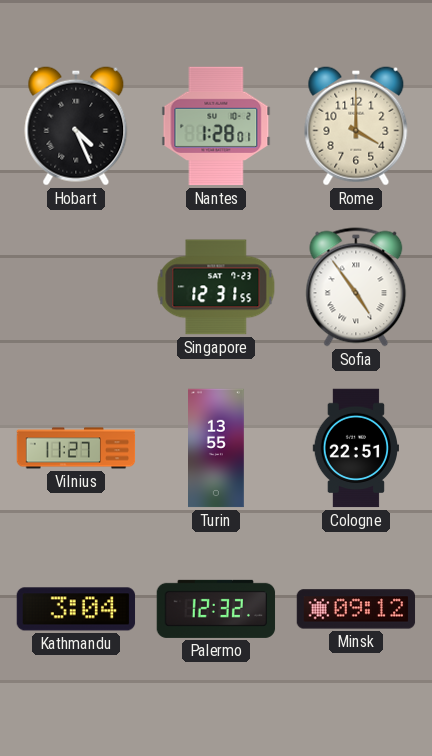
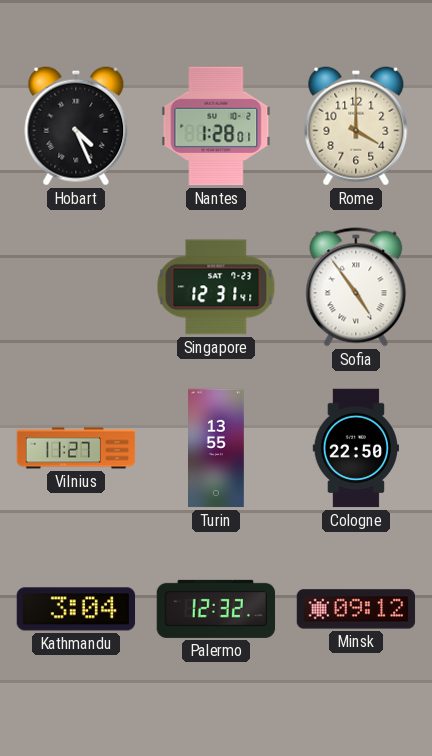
Singapore: 12:31:55 -> 12:31:41 (216, 287)
Cologne: 22:51 -> 22:50 (355, 448)
